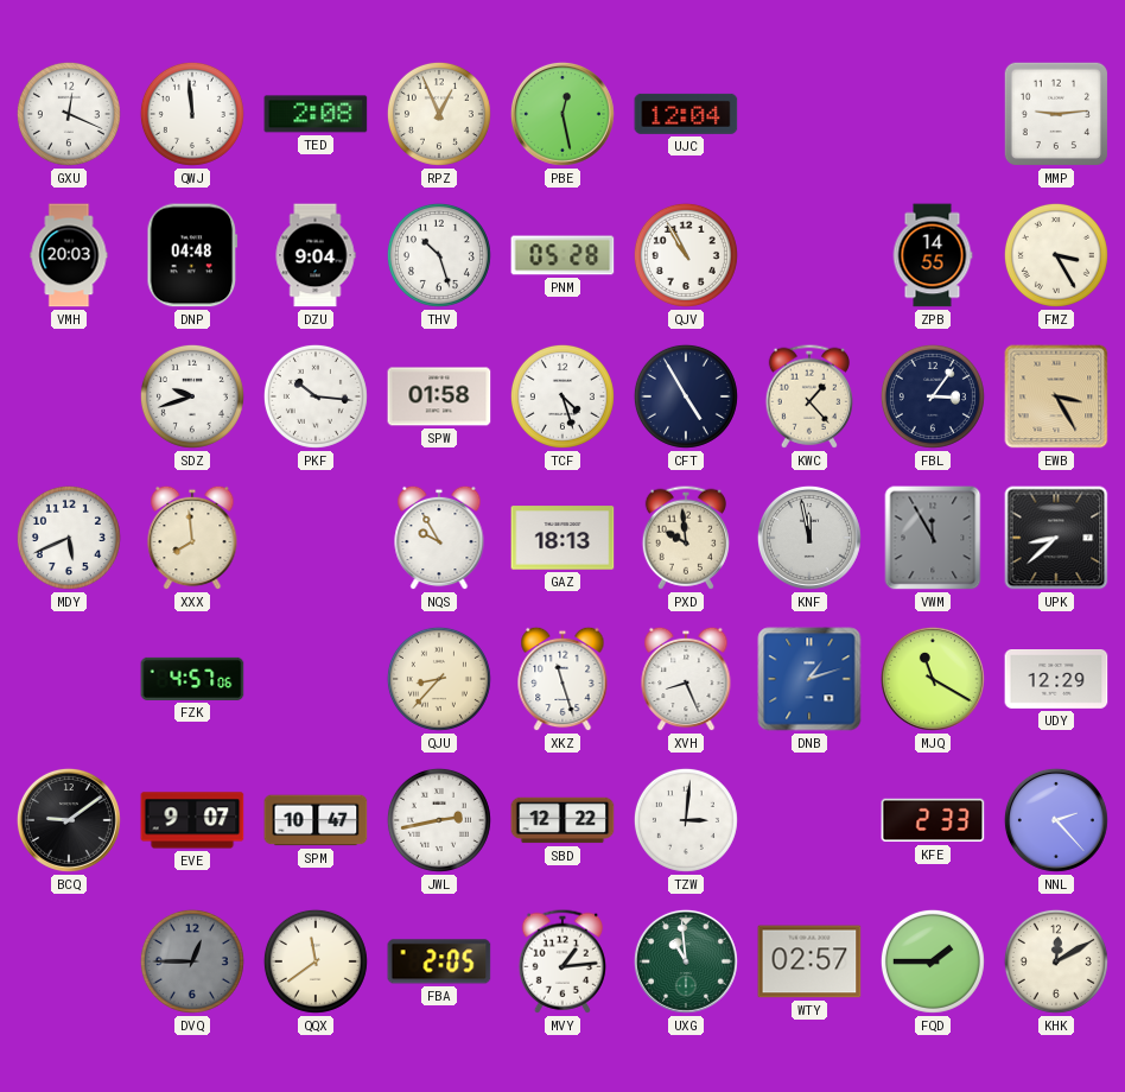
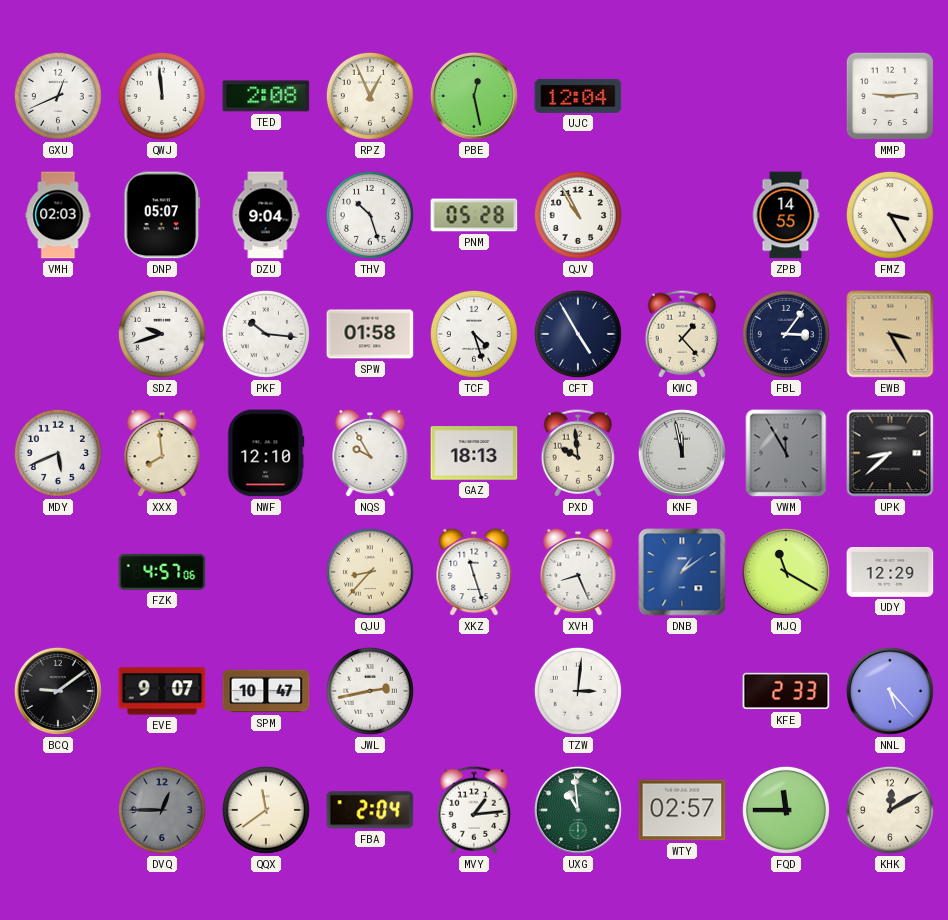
GXU: 12:19 -> 12:41 (58, 96)
VMH: 20:03 -> 02:03 (58, 215)
DNP: 04:48 -> 05:07 (162, 215)
NWF: none -> 12:10 (266, 453)
DNB: 1:12 -> 1:09 (682, 572)
SBD: 12:22 -> none (562, 820)
NNL: 2:23 -> 5:23 (890, 691)
FBA: 2:05 -> 2:04 (370, 810)
FQD: 1:45 -> 11:45 (786, 810)
